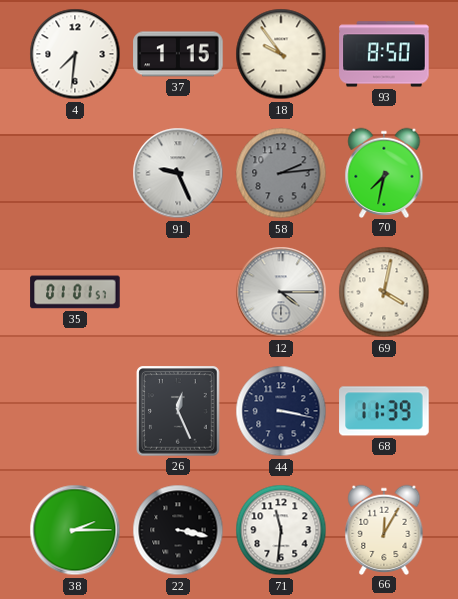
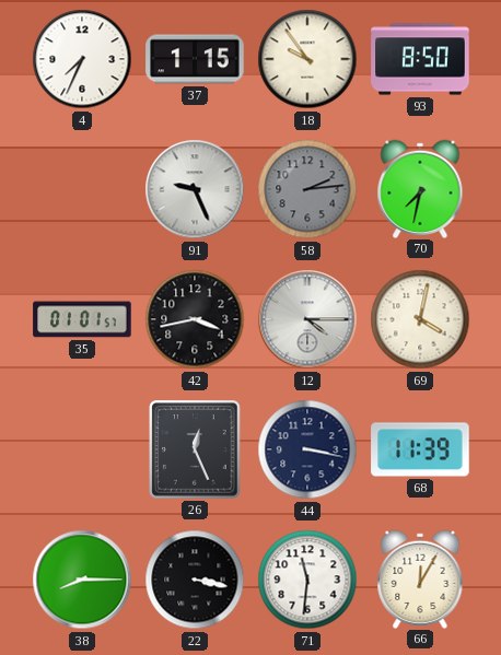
4: 7:31 -> 7:34 (82, 59)
42: none -> 3:43 (195, 319)
38: 2:15 -> 8:15 (82, 580)
